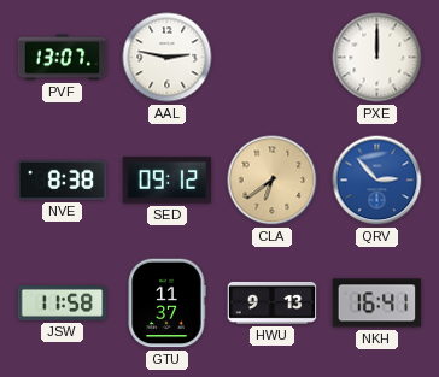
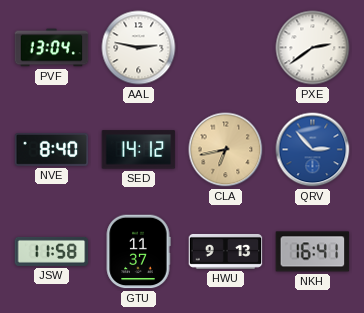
PVF: 13:07 -> 13:04 (52, 48)
PXE: 12:00 -> 2:39 (313, 48)
NVE: 8:38 -> 8:40 (52, 149)
SED: 09:12 -> 14:12 (139, 150)
CLA: 6:39 -> 6:43 (226, 150)
